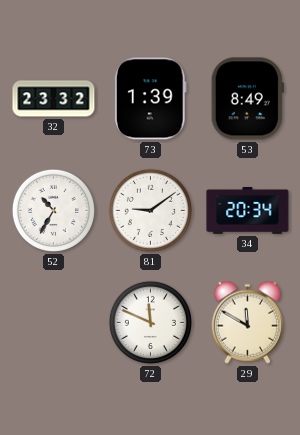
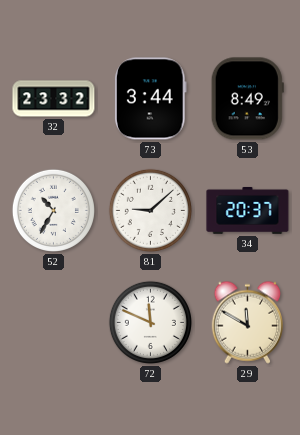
73: 1:39 -> 3:44 (150, 99)
81: 9:09 -> 9:08 (150, 210)
34: 20:34 -> 20:37 (248, 210)
